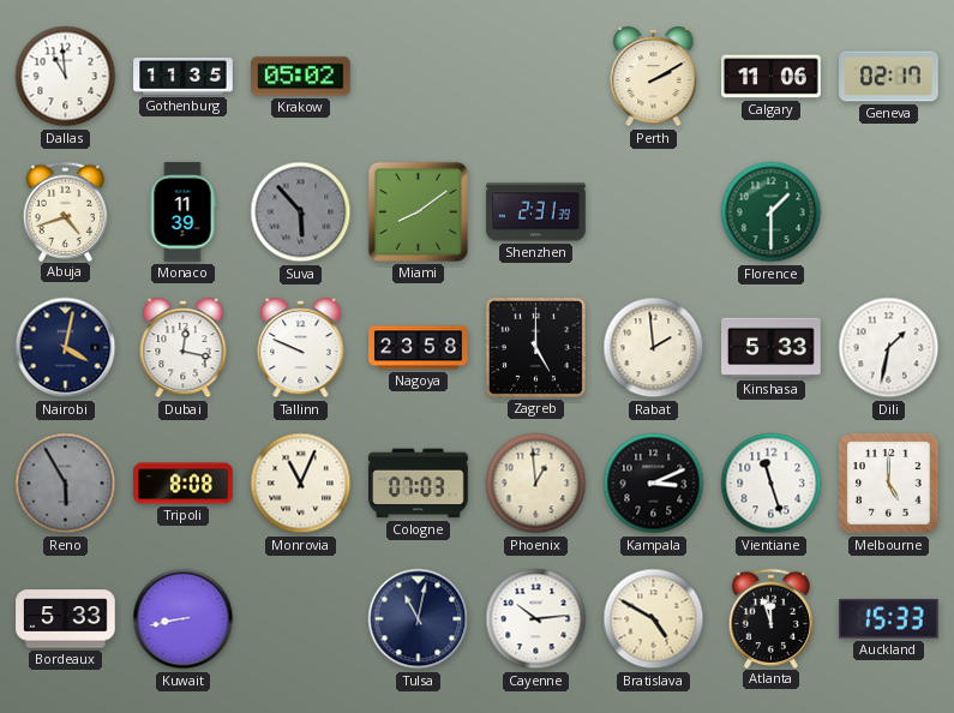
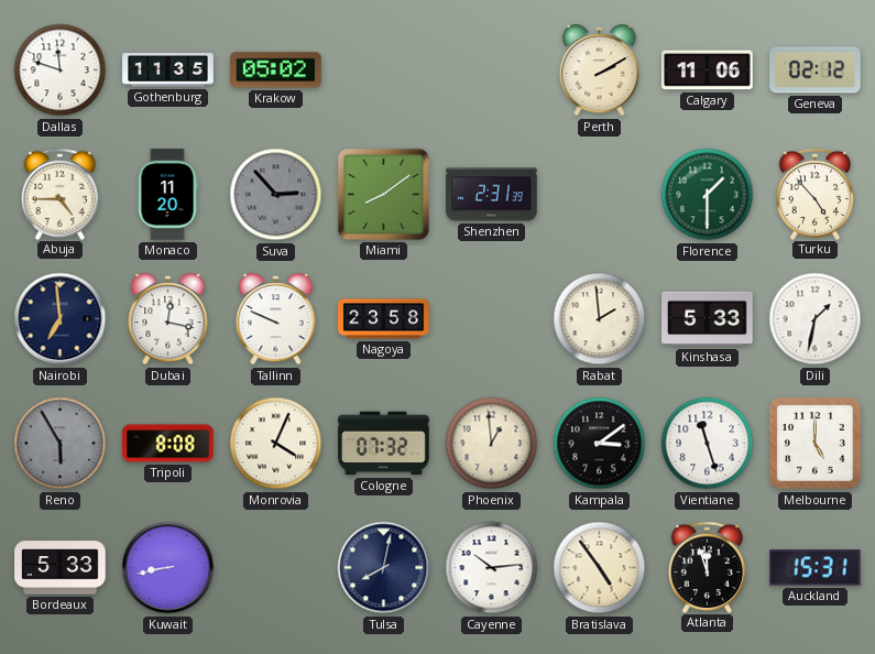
Dallas: 10:59 -> 11:48 (61, 70)
Geneva: 02:17 -> 02:12 (816, 70)
Abuja: 4:42 -> 4:45 (61, 194)
Monaco: 11:39 -> 11:20 (167, 195)
Suva: 5:53 -> 2:53 (276, 195)
Turku: none -> 4:53 (816, 194)
Nairobi: 4:02 -> 6:59 (61, 319)
Zagreb: 5:00 -> none (535, 347)
Monrovia: 11:04 -> 4:04 (276, 444)
Cologne: 07:03 -> 07:32 (384, 444)
Kampala: 3:11 -> 3:09 (600, 444)
Tulsa: 11:02 -> 8:02 (384, 568)
Bratislava: 4:50 -> 4:54 (600, 568)
Auckland: 15:33 -> 15:31 (816, 568)
